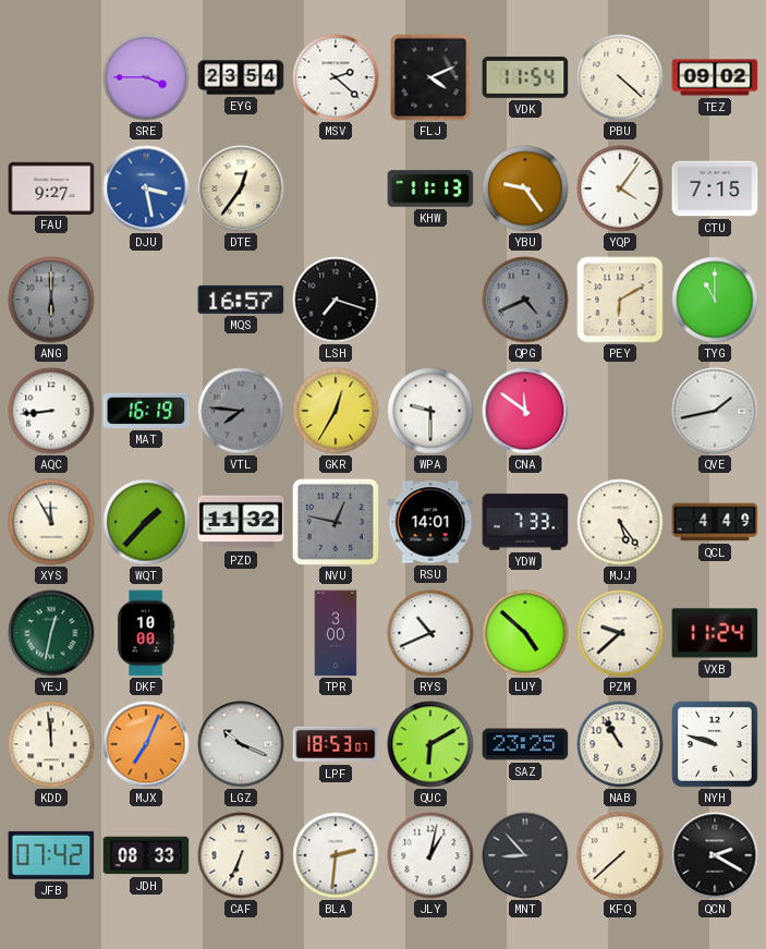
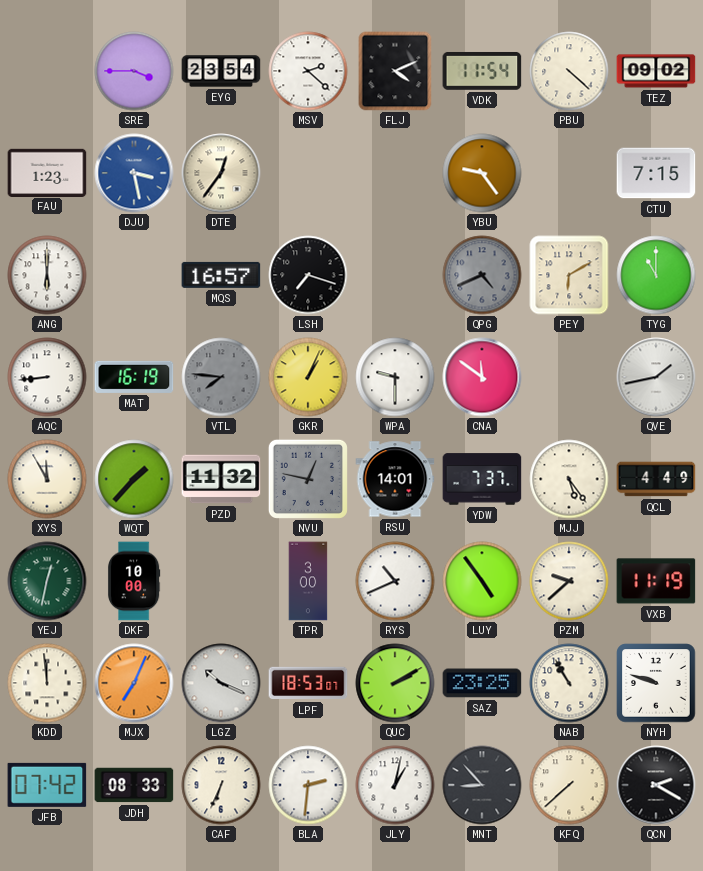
FAU: 9:27 -> 1:23 (47, 172)
KHW: 11:13 -> none (430, 188)
YQP: 4:06 -> none (620, 188)
ANG dial: grey -> white (47, 275)
GKR: 12:35 -> 1:04 (308, 377)
YDW: 7:33 -> 7:37 (482, 479)
LUY: 4:52 -> 4:54 (482, 581)
VXB: 11:24 -> 11:19 (656, 581)
QUC: 6:10 -> 2:10 (395, 683)
